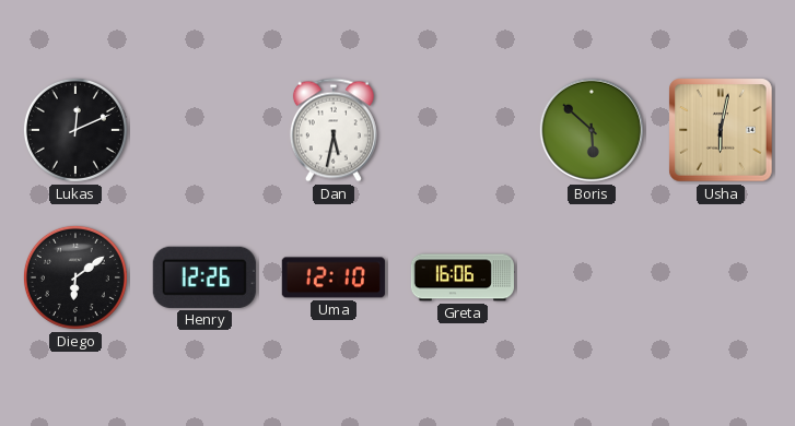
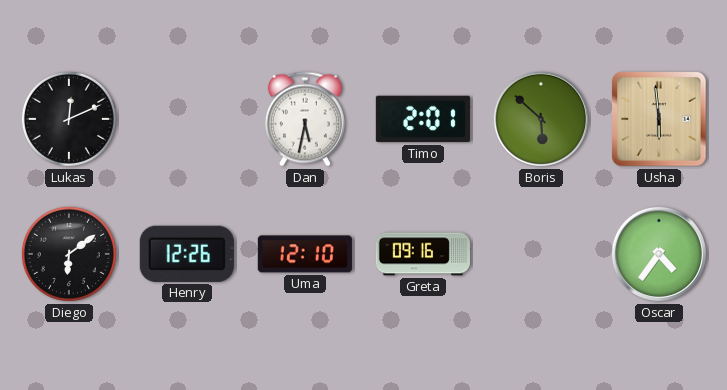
Timo: none -> 2:01 (423, 119)
Usha: 6:02 -> 5:59 (659, 119)
Greta: 16:06 -> 09:16 (423, 254)
Oscar: none -> 4:36 (659, 254)
